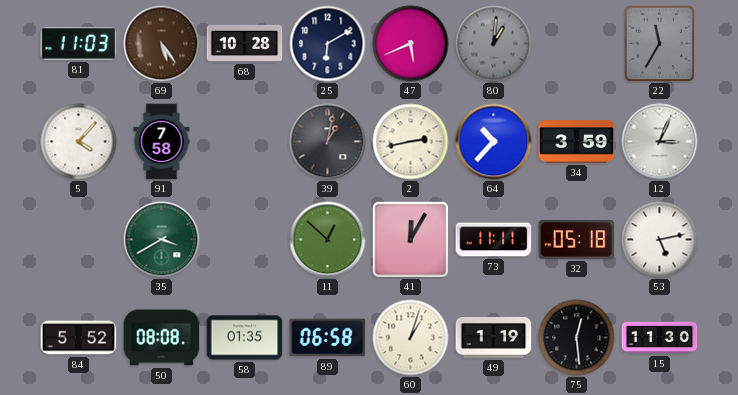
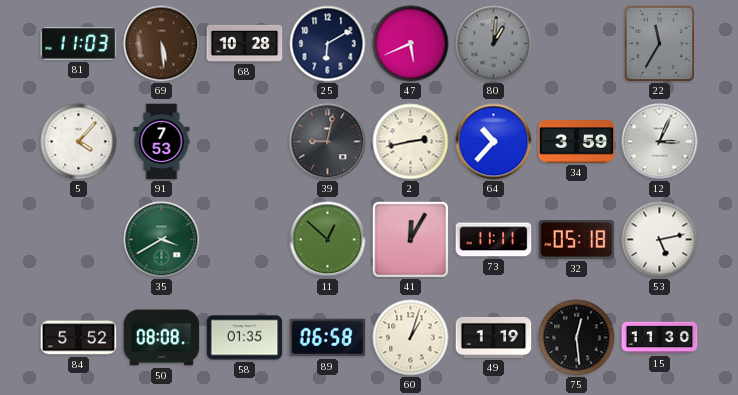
69: 5:24 -> 5:29 (162, 44)
91: 7:58 -> 7:53 (162, 142)
39: 1:02 -> 9:02 (328, 142)
